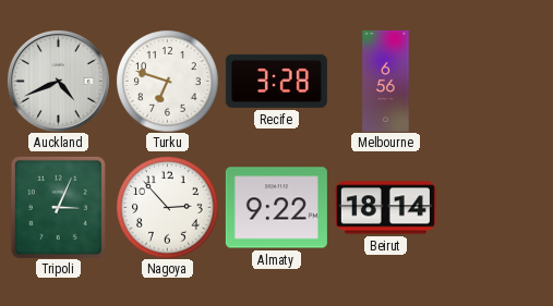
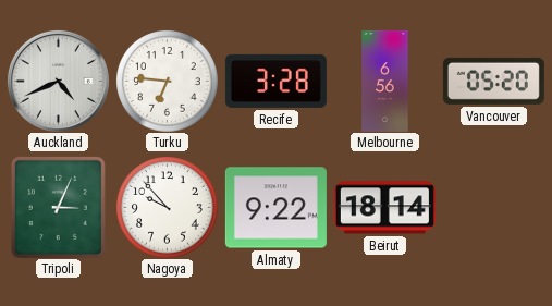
Turku: 6:48 -> 6:46 (168, 82)
Vancouver: none -> 05:20 (493, 81)
Nagoya: 2:53 -> 9:53 (168, 208)
